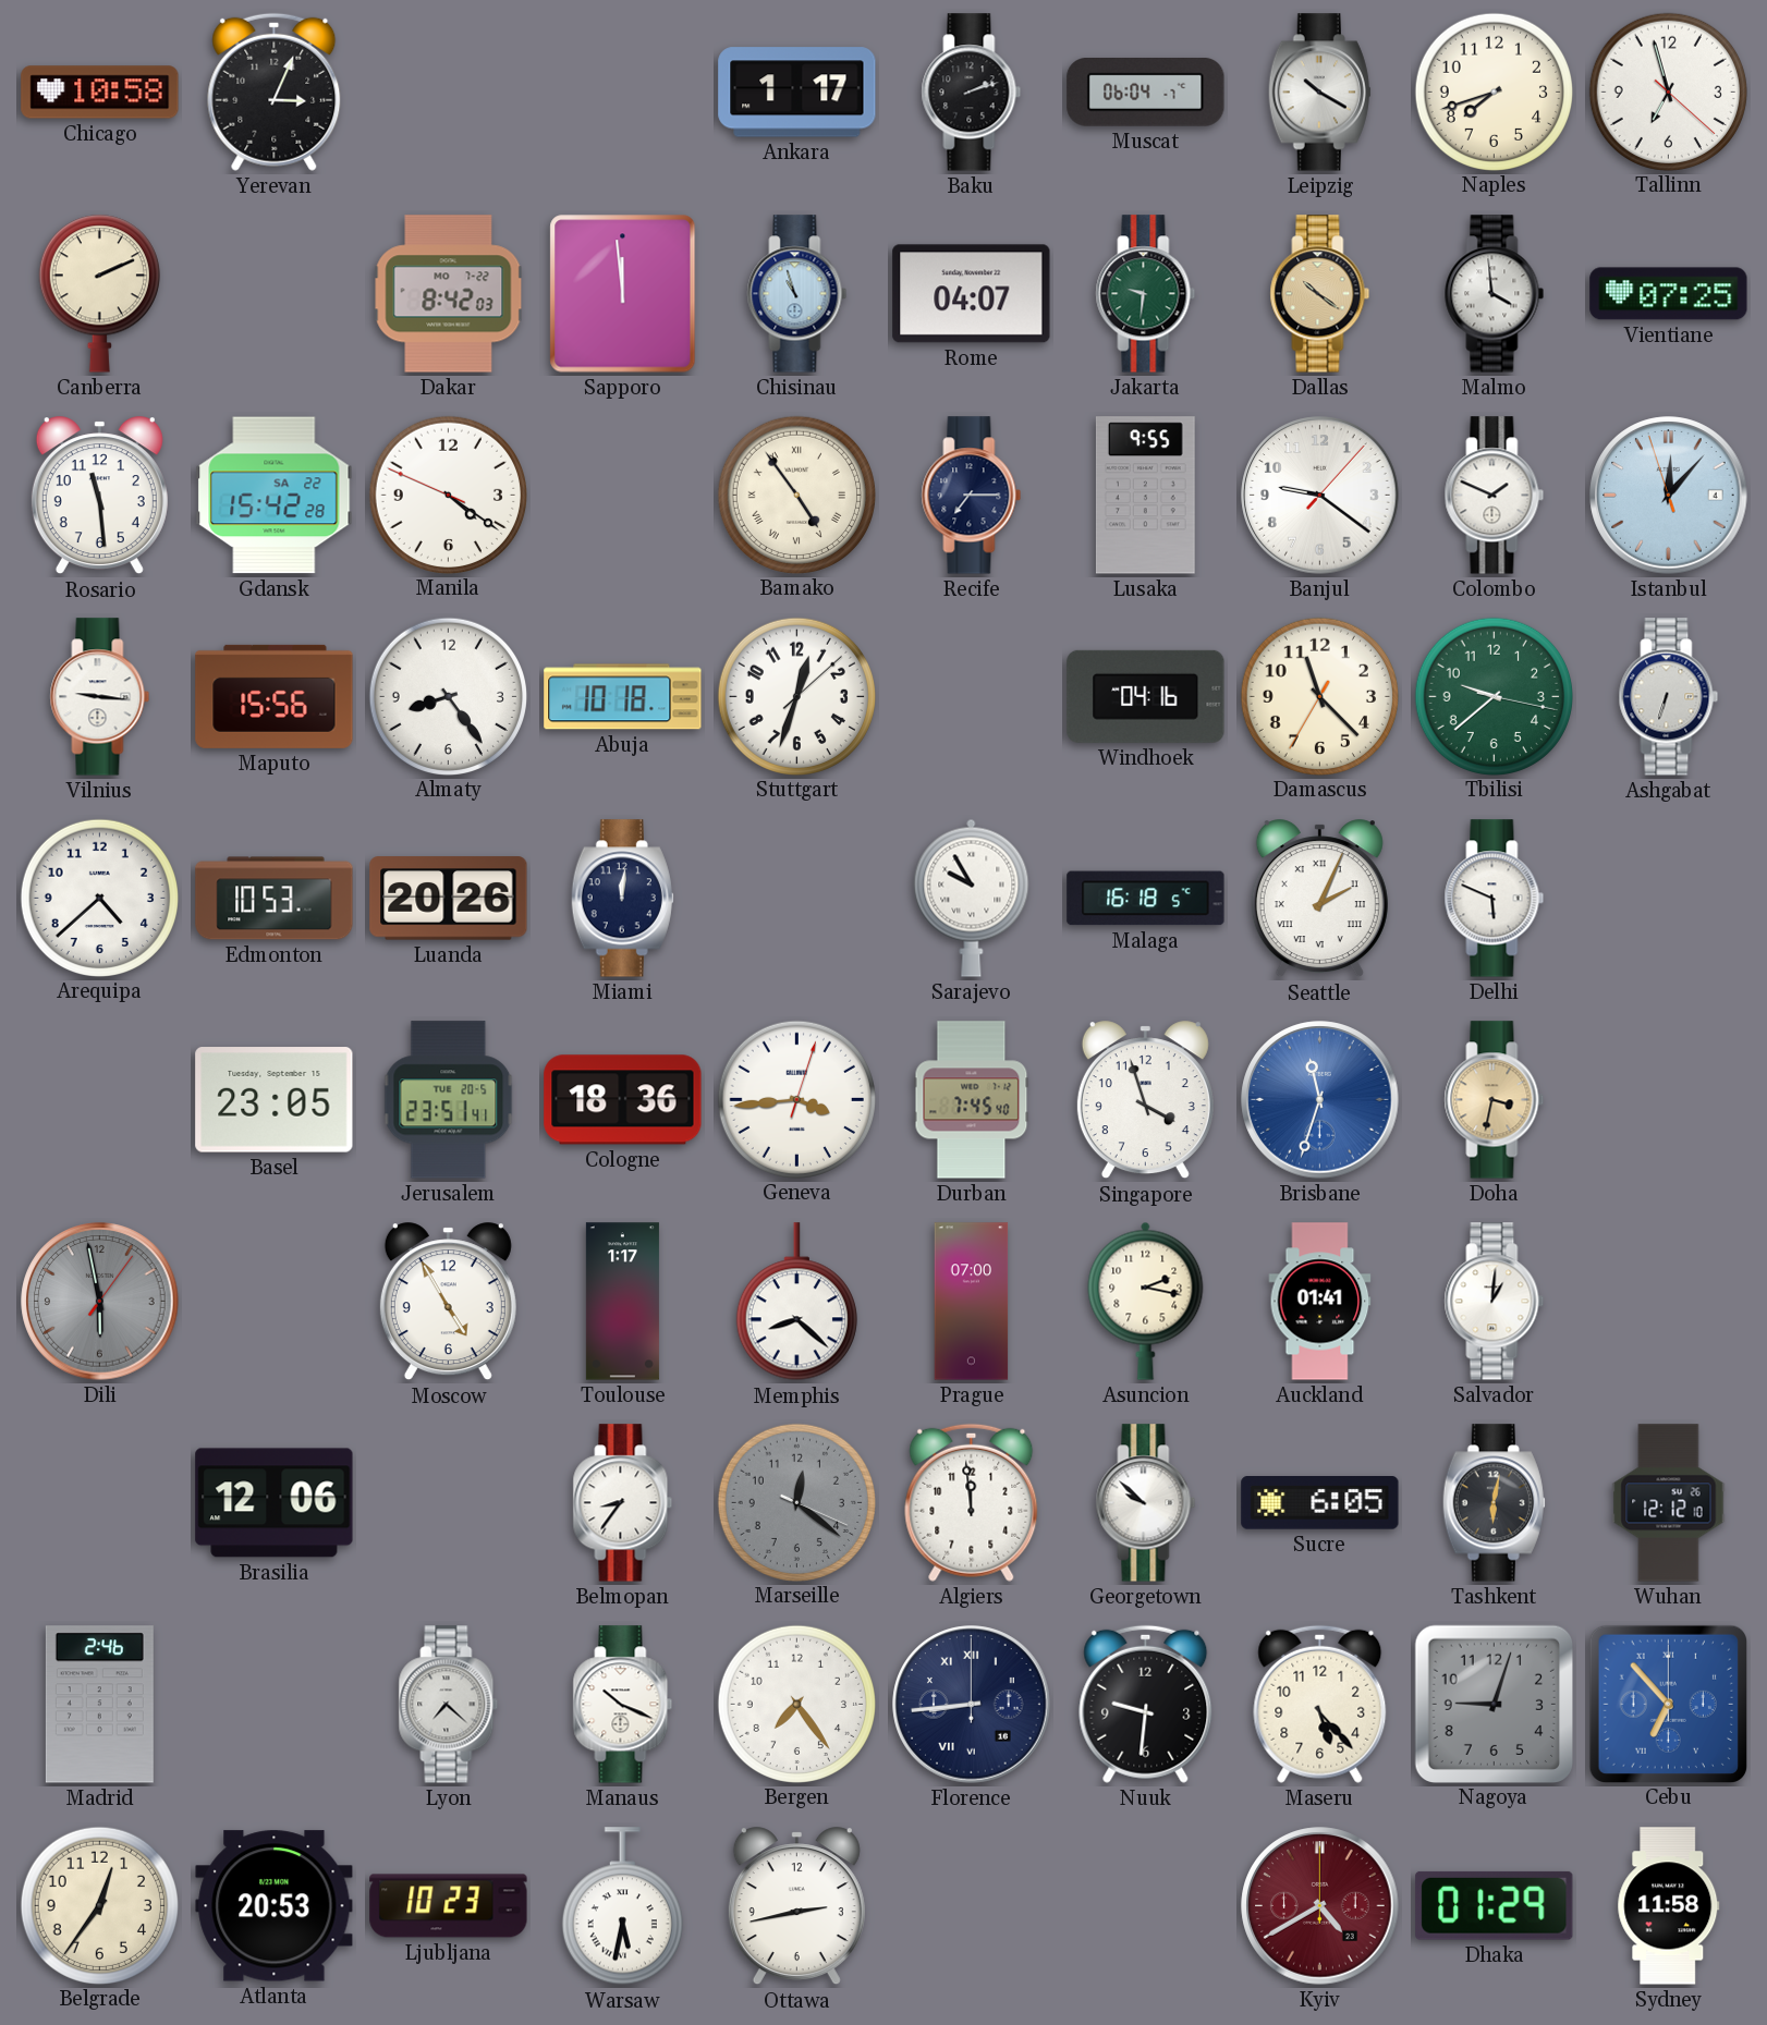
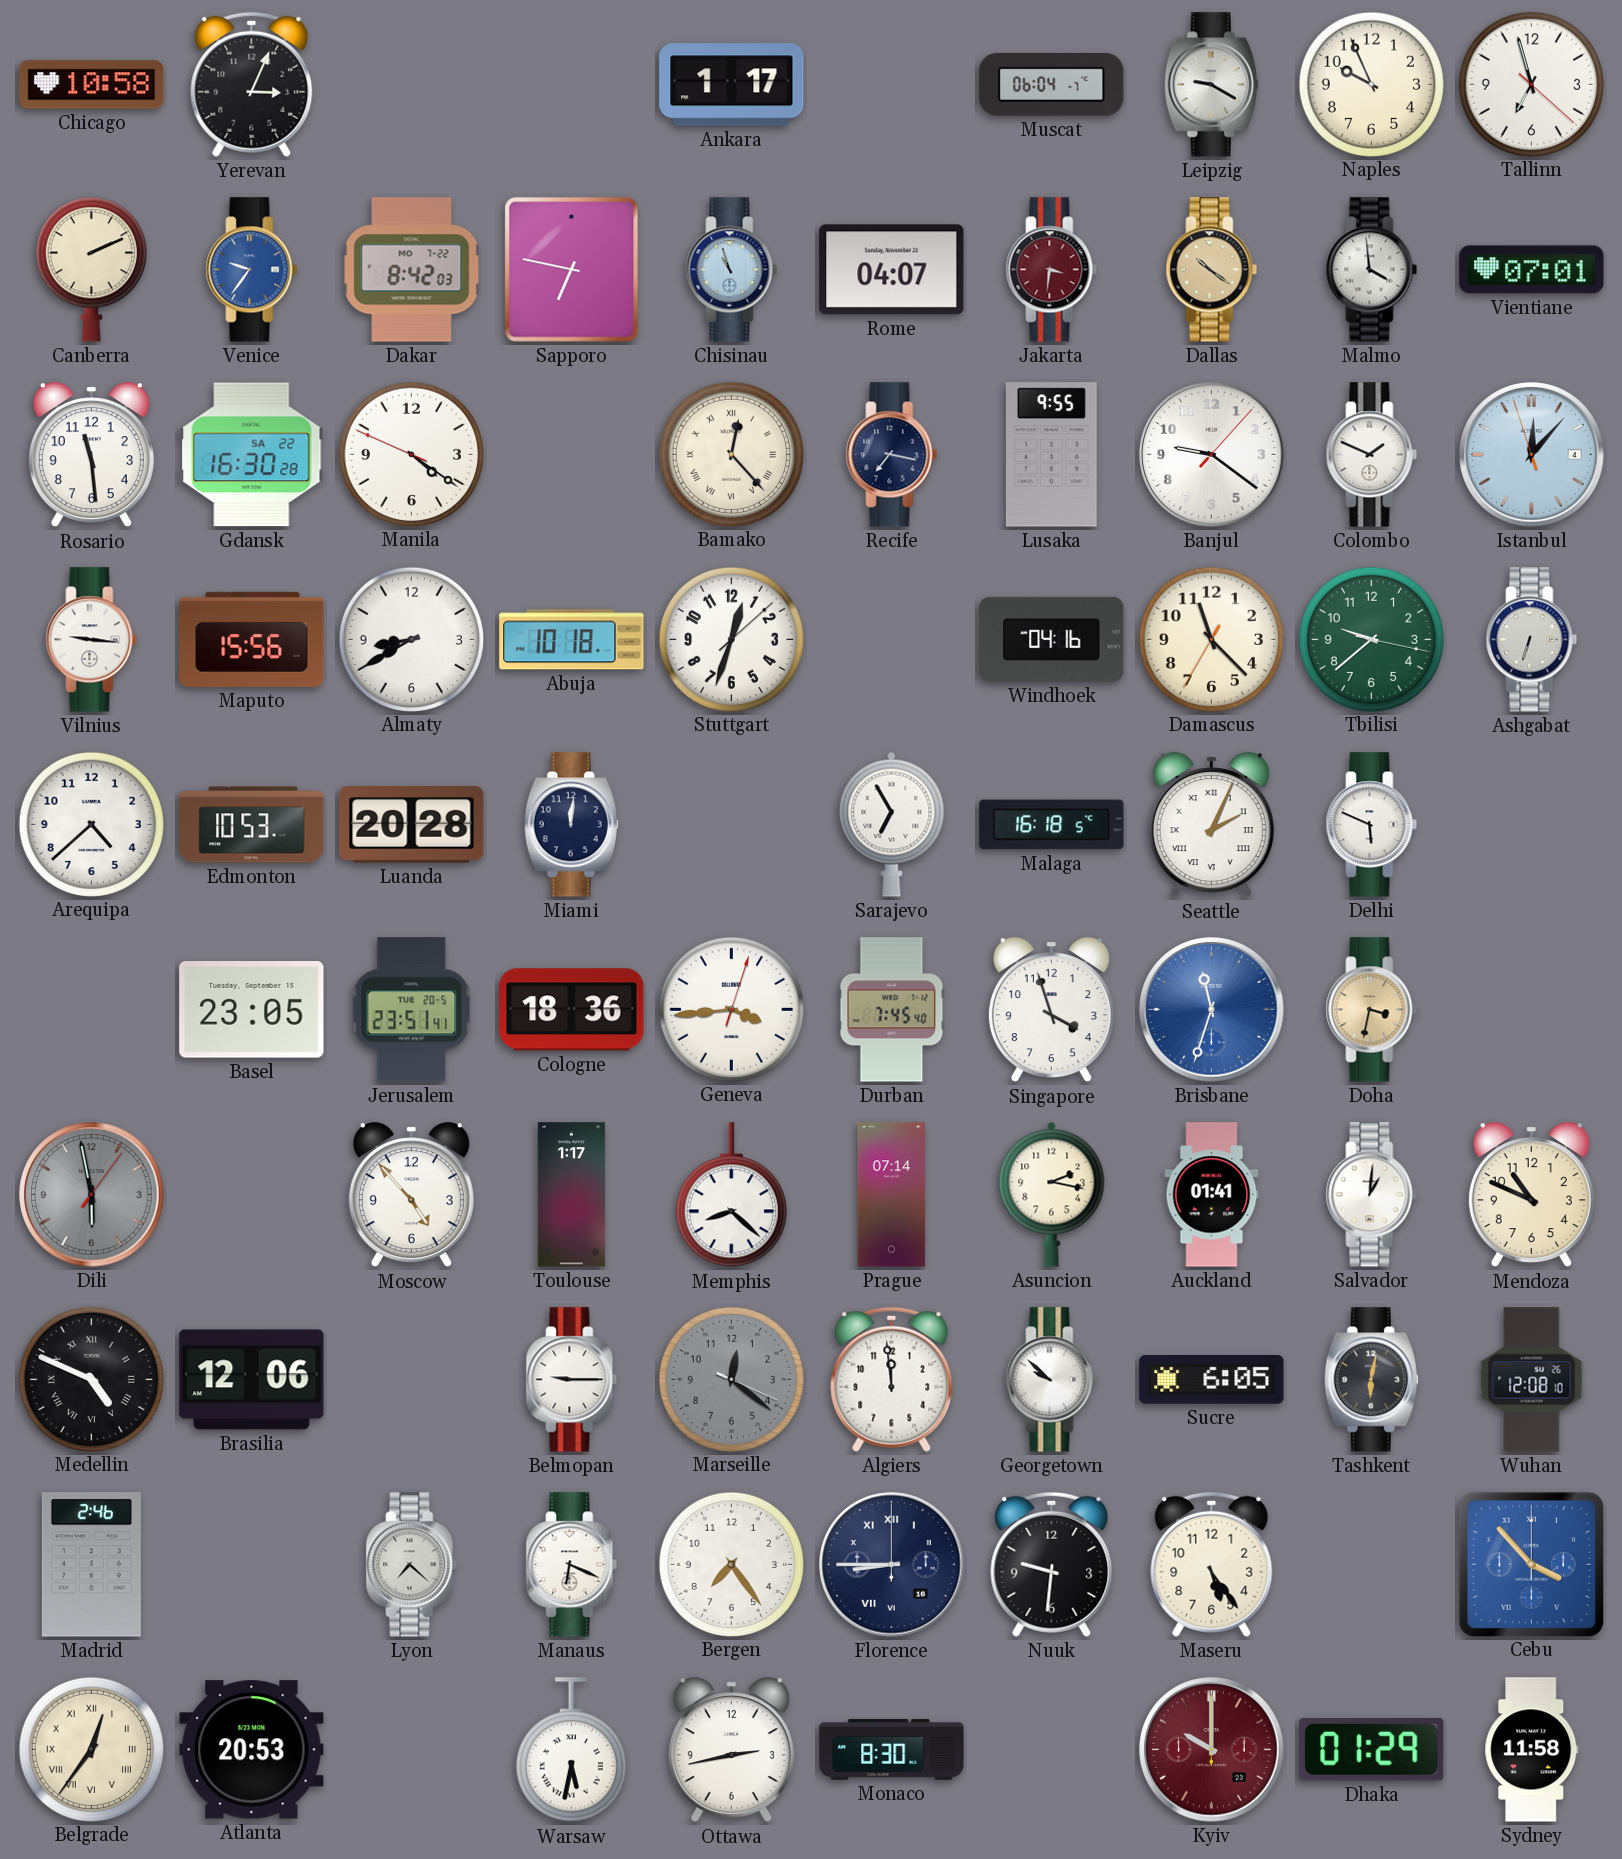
Baku: 2:12 -> none (972, 93)
Leipzig: 10:20 -> 9:20 (1211, 85)
Naples: 7:42 -> 9:56 (1371, 84)
Venice: none -> 9:36 (252, 270)
Sapporo: 11:59 -> 6:47 (572, 270)
Jakarta: 9:31 -> 3:31 (1052, 270)
Jakarta dial: green -> burgundy (1052, 270)
Vientiane: 07:25 -> 07:01 (1532, 270)
Gdansk: 15:42 -> 16:30 (252, 455)
Bamako: 4:54 -> 12:23 (731, 454)
Recife: 7:15 -> 7:17 (892, 455)
Almaty: 8:24 -> 8:40 (411, 639)
Luanda: 20:26 -> 20:28 (412, 825)
Sarajevo: 9:55 -> 6:55 (892, 824)
Moscow: 4:55 -> 4:53 (411, 1195)
Prague: 07:00 -> 07:14 (892, 1195)
Mendoza: none -> 10:49 (1531, 1195)
Medellin: none -> 4:49 (91, 1379)
Belmopan: 8:36 -> 9:15 (572, 1380)
Wuhan: 12:12 -> 12:08 (1532, 1380)
Manaus: 10:19 -> 6:19 (572, 1565)
Florence: 8:44 -> 8:45 (892, 1565)
Maseru: 5:23 -> 5:24 (1212, 1564)
Nagoya: 9:03 -> none (1494, 1704)
Cebu: 6:53 -> 3:53 (1531, 1564)
Belgrade numerals: Arabic -> Roman (91, 1749)
Ljubljana: 10:23 -> none (449, 1906)
Monaco: none -> 8:30 (892, 1750)
Kyiv: 4:40 -> 10:00 (1212, 1750)
